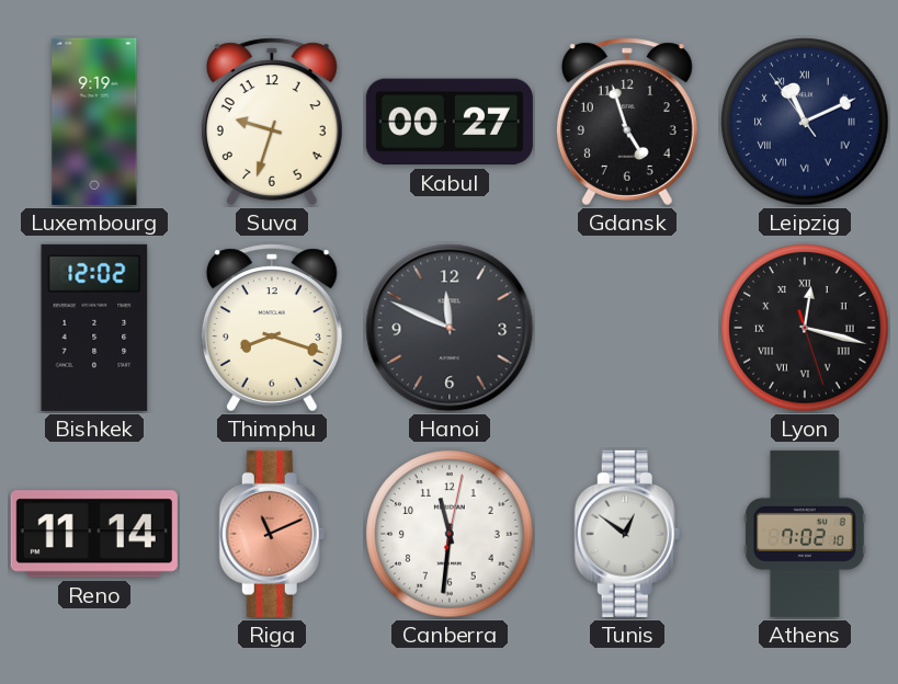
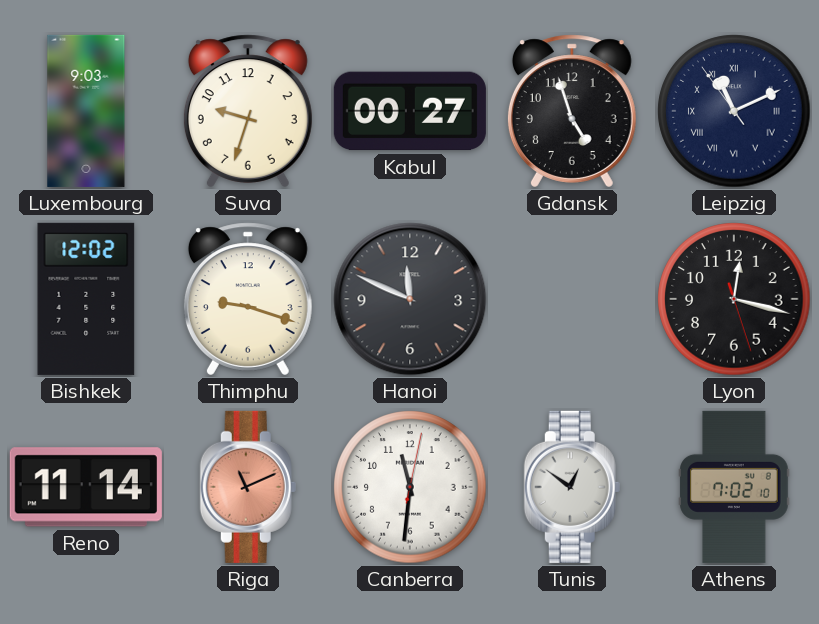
Luxembourg: 9:19 -> 9:03 (86, 111)
Thimphu: 8:18 -> 9:18 (248, 299)
Lyon numerals: Roman -> Arabic (734, 299)
